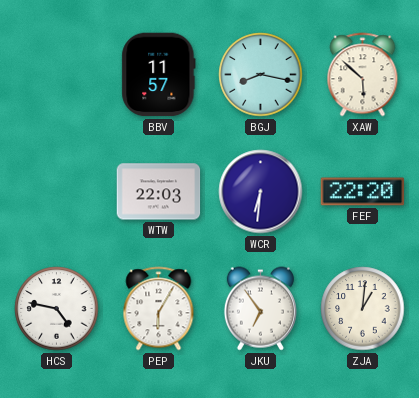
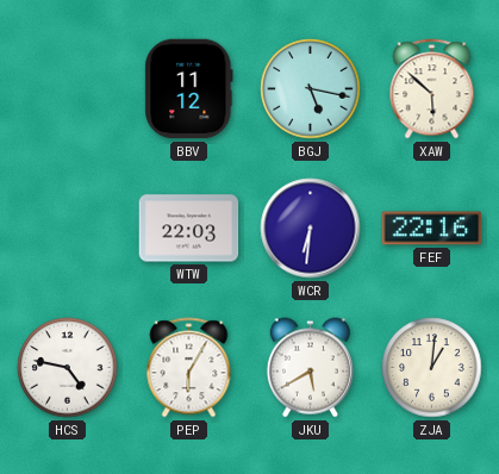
BBV: 11:57 -> 11:12 (189, 89)
BGJ: 8:17 -> 5:17 (311, 89)
FEF: 22:20 -> 22:16 (432, 229)
JKU: 6:54 -> 5:40 (310, 368)
